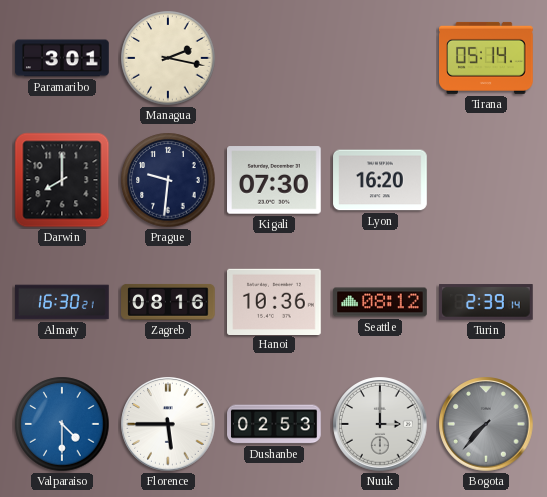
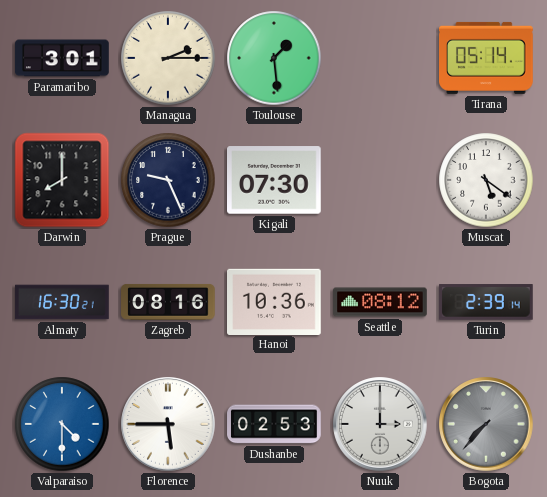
Managua: 2:17 -> 2:15 (168, 58)
Toulouse: none -> 1:29 (274, 58)
Prague: 9:31 -> 9:26 (168, 180)
Lyon: 16:20 -> none (380, 180)
Muscat: none -> 5:21 (486, 180)
